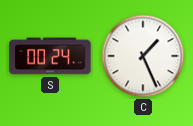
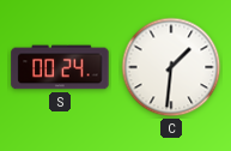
C: 1:26 -> 1:31 (171, 67)
